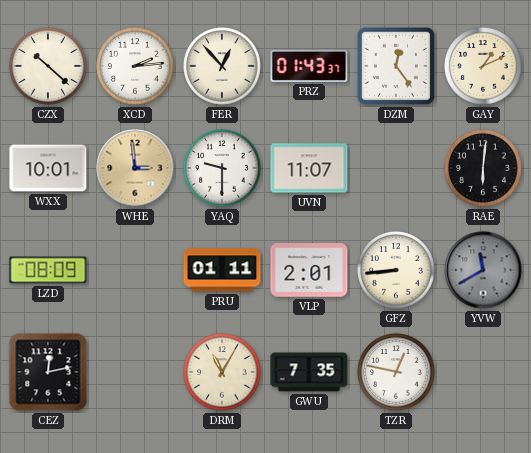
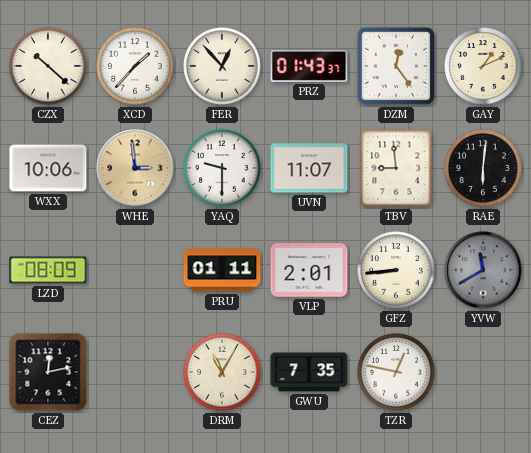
XCD: 2:14 -> 1:37 (135, 66)
WXX: 10:01 -> 10:06 (48, 168)
TBV: none -> 8:59 (396, 168)
